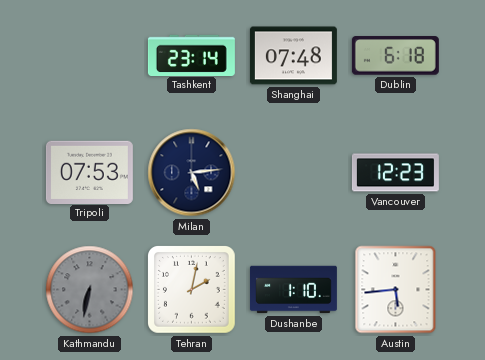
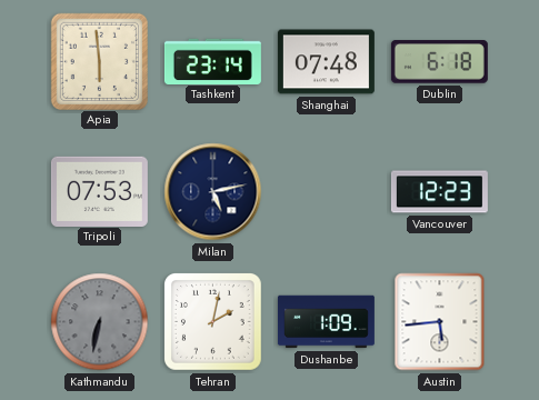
Apia: none -> 5:59 (99, 61)
Milan: 5:14 -> 5:13 (213, 192)
Dushanbe: 1:10 -> 1:09 (326, 322)
